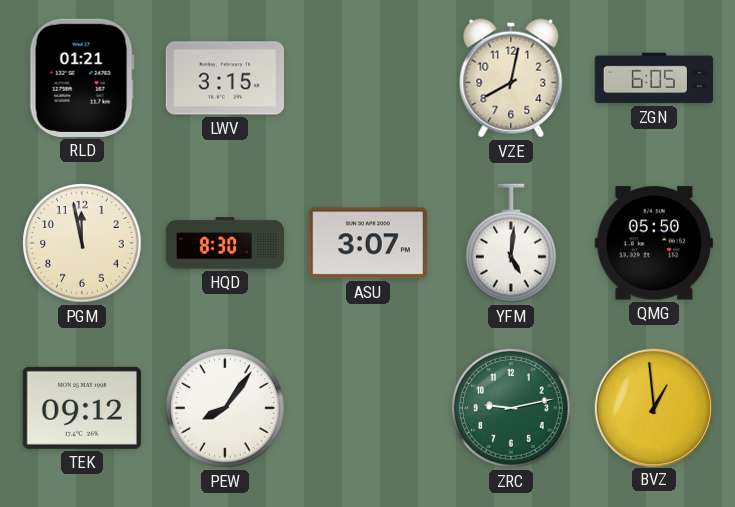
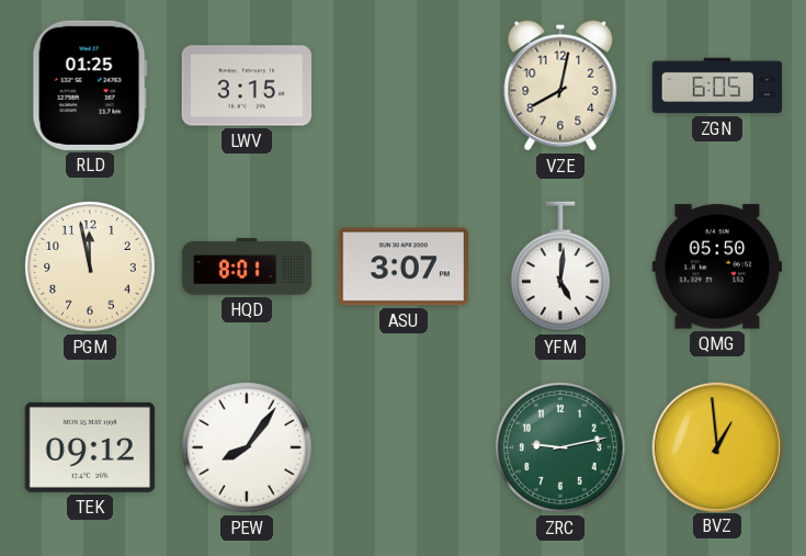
RLD: 01:21 -> 01:25 (90, 86)
HQD: 8:30 -> 8:01 (247, 266)
